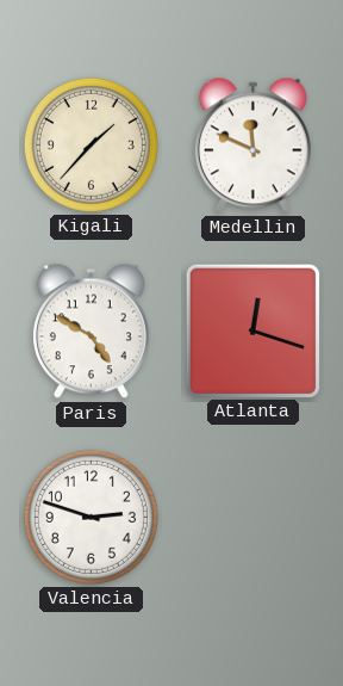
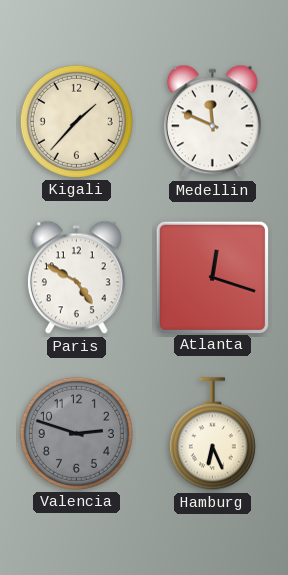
Valencia dial: white -> grey (76, 433)
Hamburg: none -> 6:26 (212, 434)
